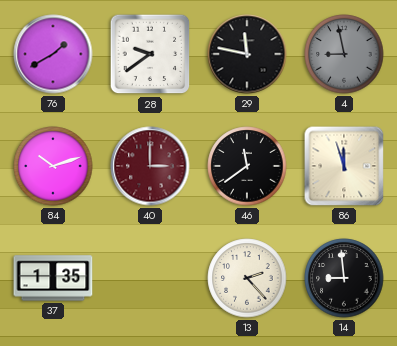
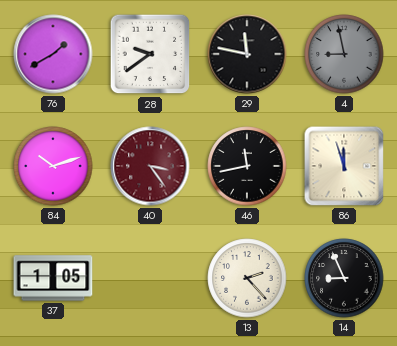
40: 3:00 -> 3:24 (150, 166)
46: 11:39 -> 11:43 (247, 166)
37: 1:35 -> 1:05 (53, 278)
14: 8:59 -> 8:56 (344, 278)
